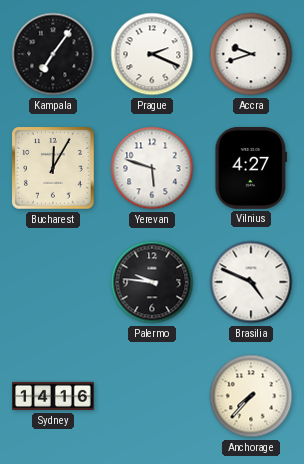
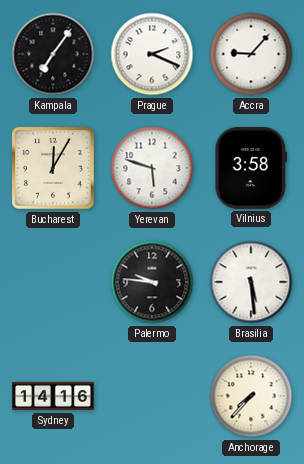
Accra: 9:42 -> 9:07 (251, 54)
Vilnius: 4:27 -> 3:58 (251, 168)
Brasilia: 4:49 -> 5:29 (251, 282)
